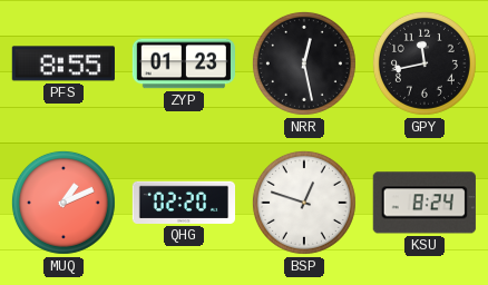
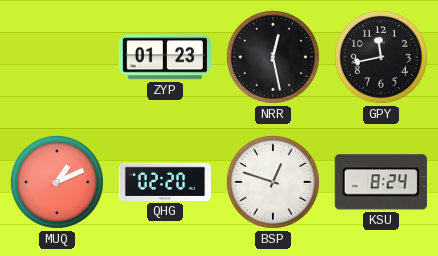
PFS: 8:55 -> none (64, 63)
